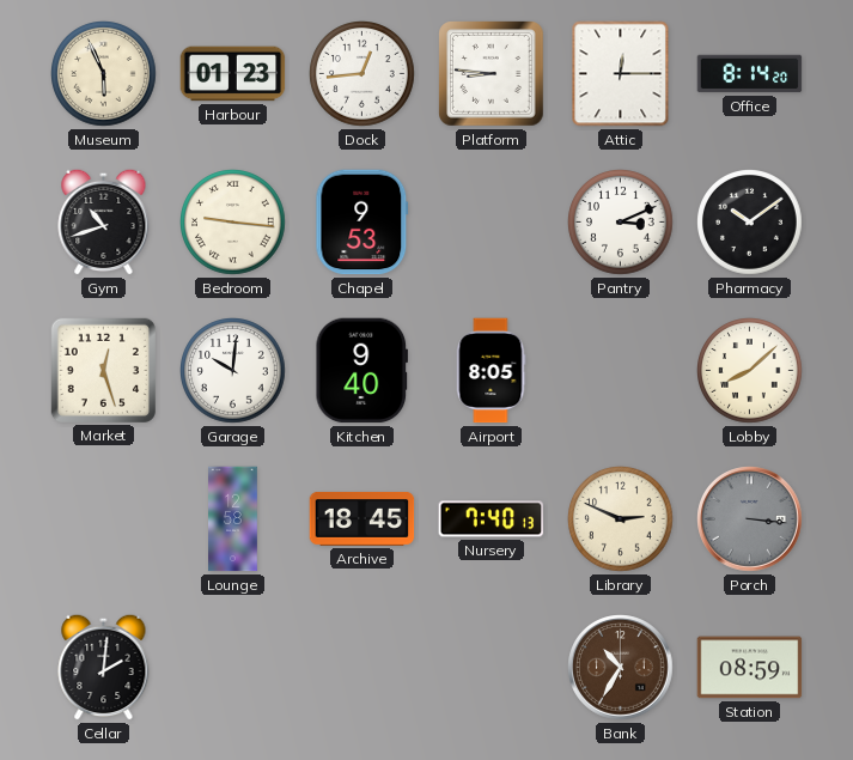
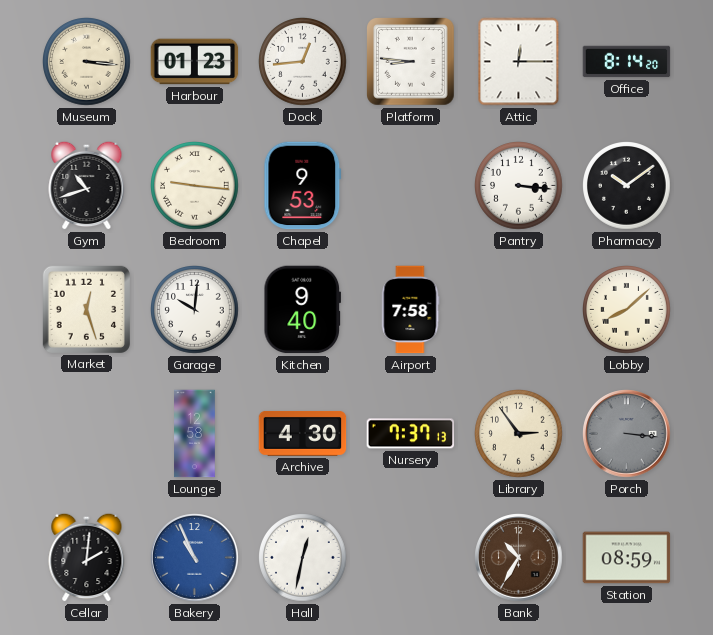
Museum: 5:56 -> 3:16 (87, 62)
Pantry: 3:11 -> 3:16 (519, 186)
Airport: 8:05 -> 7:58 (410, 310)
Archive: 18:45 -> 4:30 (303, 433)
Nursery: 7:40 -> 7:37 (411, 434)
Library: 2:49 -> 2:54 (519, 434)
Bakery: none -> 10:56 (195, 558)
Hall: none -> 12:32 (303, 558)
